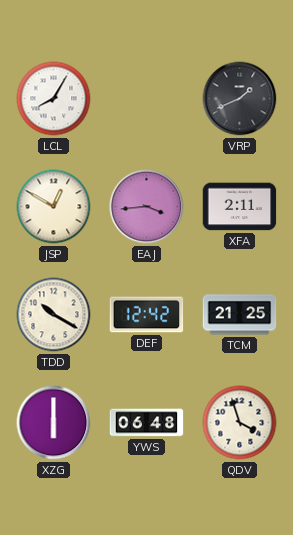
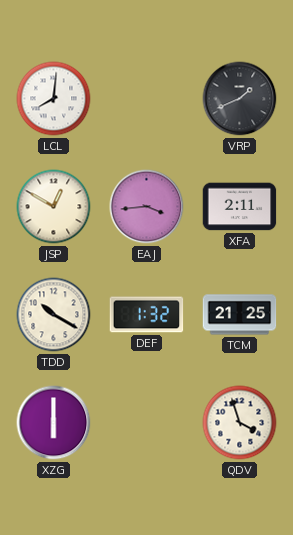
LCL: 8:05 -> 8:01 (54, 99)
DEF: 12:42 -> 1:32 (147, 315)
YWS: 06:48 -> none (147, 423)
